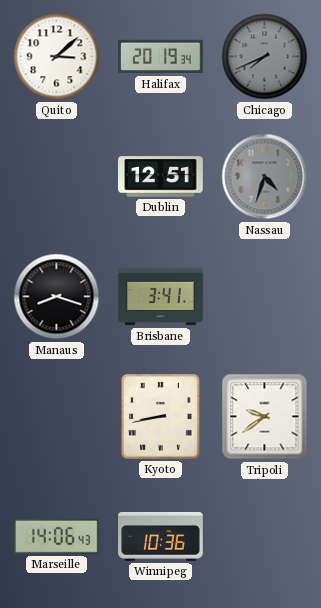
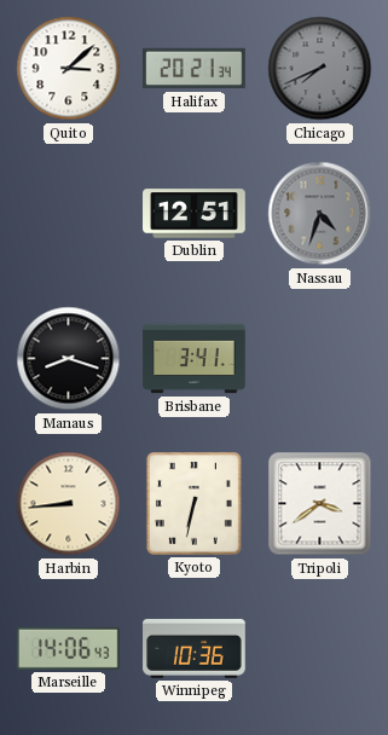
Halifax: 20:19 -> 20:21 (195, 69)
Harbin: none -> 8:44 (69, 504)
Kyoto: 8:43 -> 6:32 (193, 503)
Tripoli: 9:39 -> 3:39 (320, 504)
